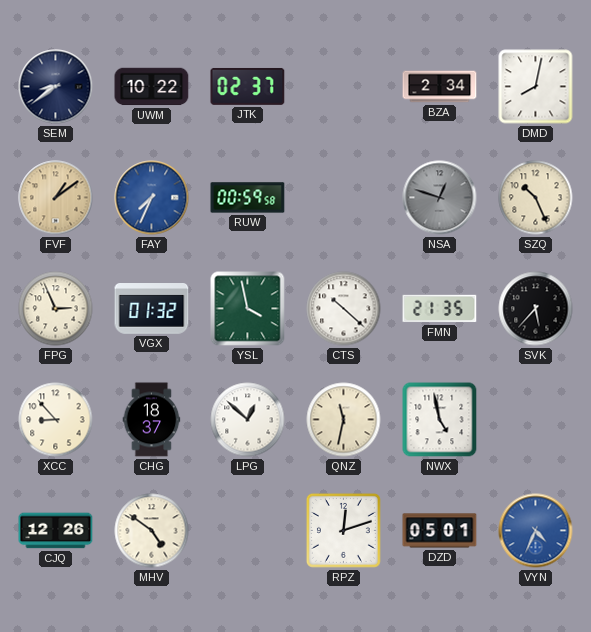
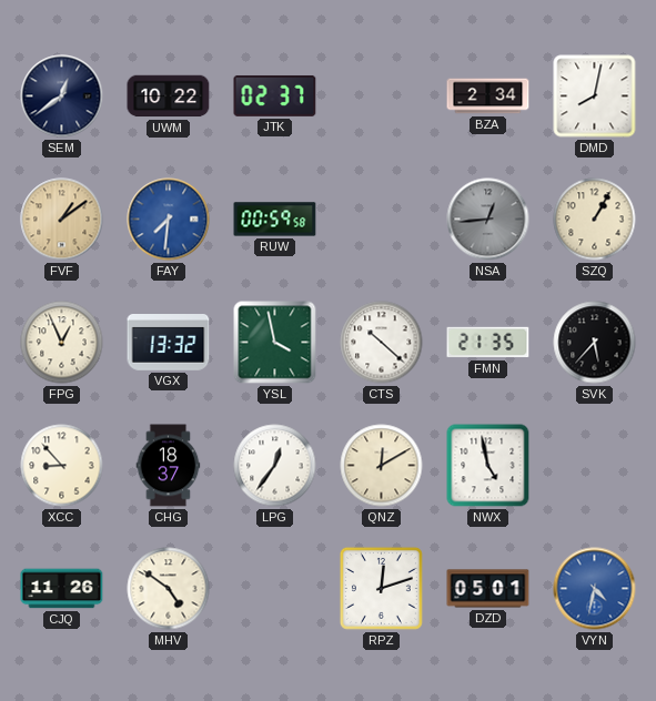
SEM: 8:39 -> 12:39 (62, 96)
FAY: 7:34 -> 7:31 (169, 220)
NSA: 12:48 -> 12:44 (488, 220)
SZQ: 10:26 -> 1:05 (595, 220)
FPG: 2:56 -> 12:56 (62, 343)
VGX: 01:32 -> 13:32 (169, 343)
LPG: 12:52 -> 12:36 (275, 466)
QNZ: 11:32 -> 12:10 (382, 466)
CJQ: 12:26 -> 11:26 (62, 589)
VYN: 4:34 -> 4:32 (595, 589)
